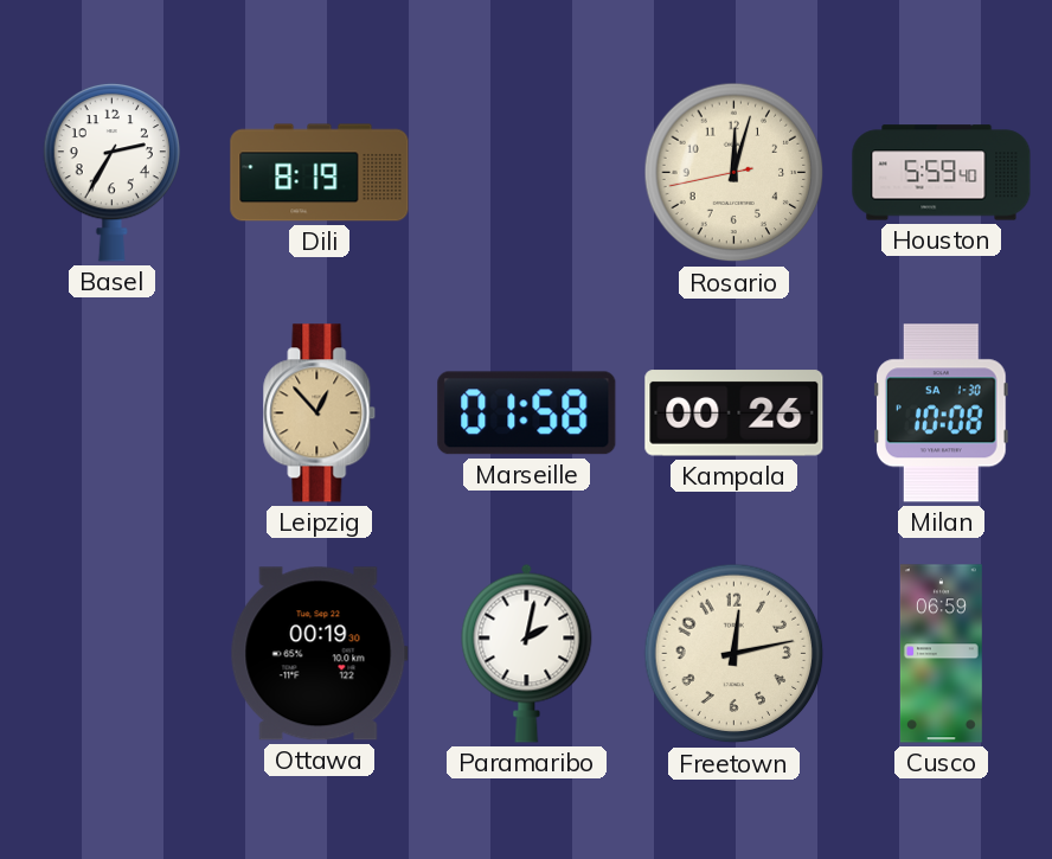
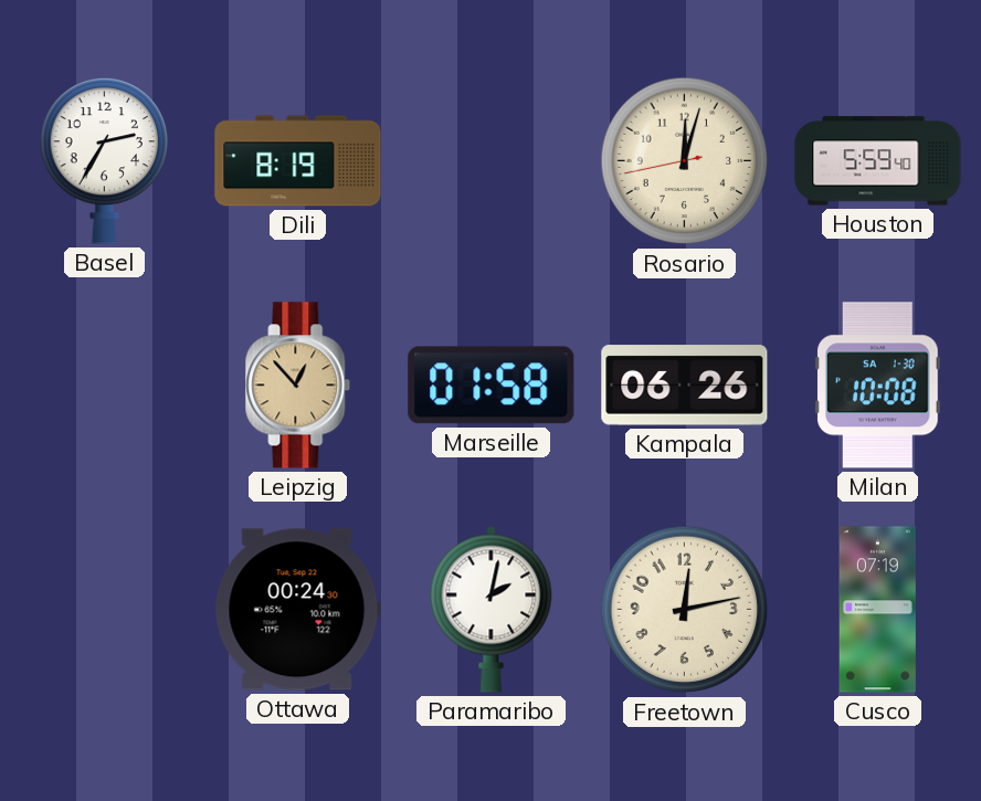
Kampala: 00:26 -> 06:26 (685, 386)
Ottawa: 00:19 -> 00:24 (297, 610)
Cusco: 06:59 -> 07:19 (877, 610)
